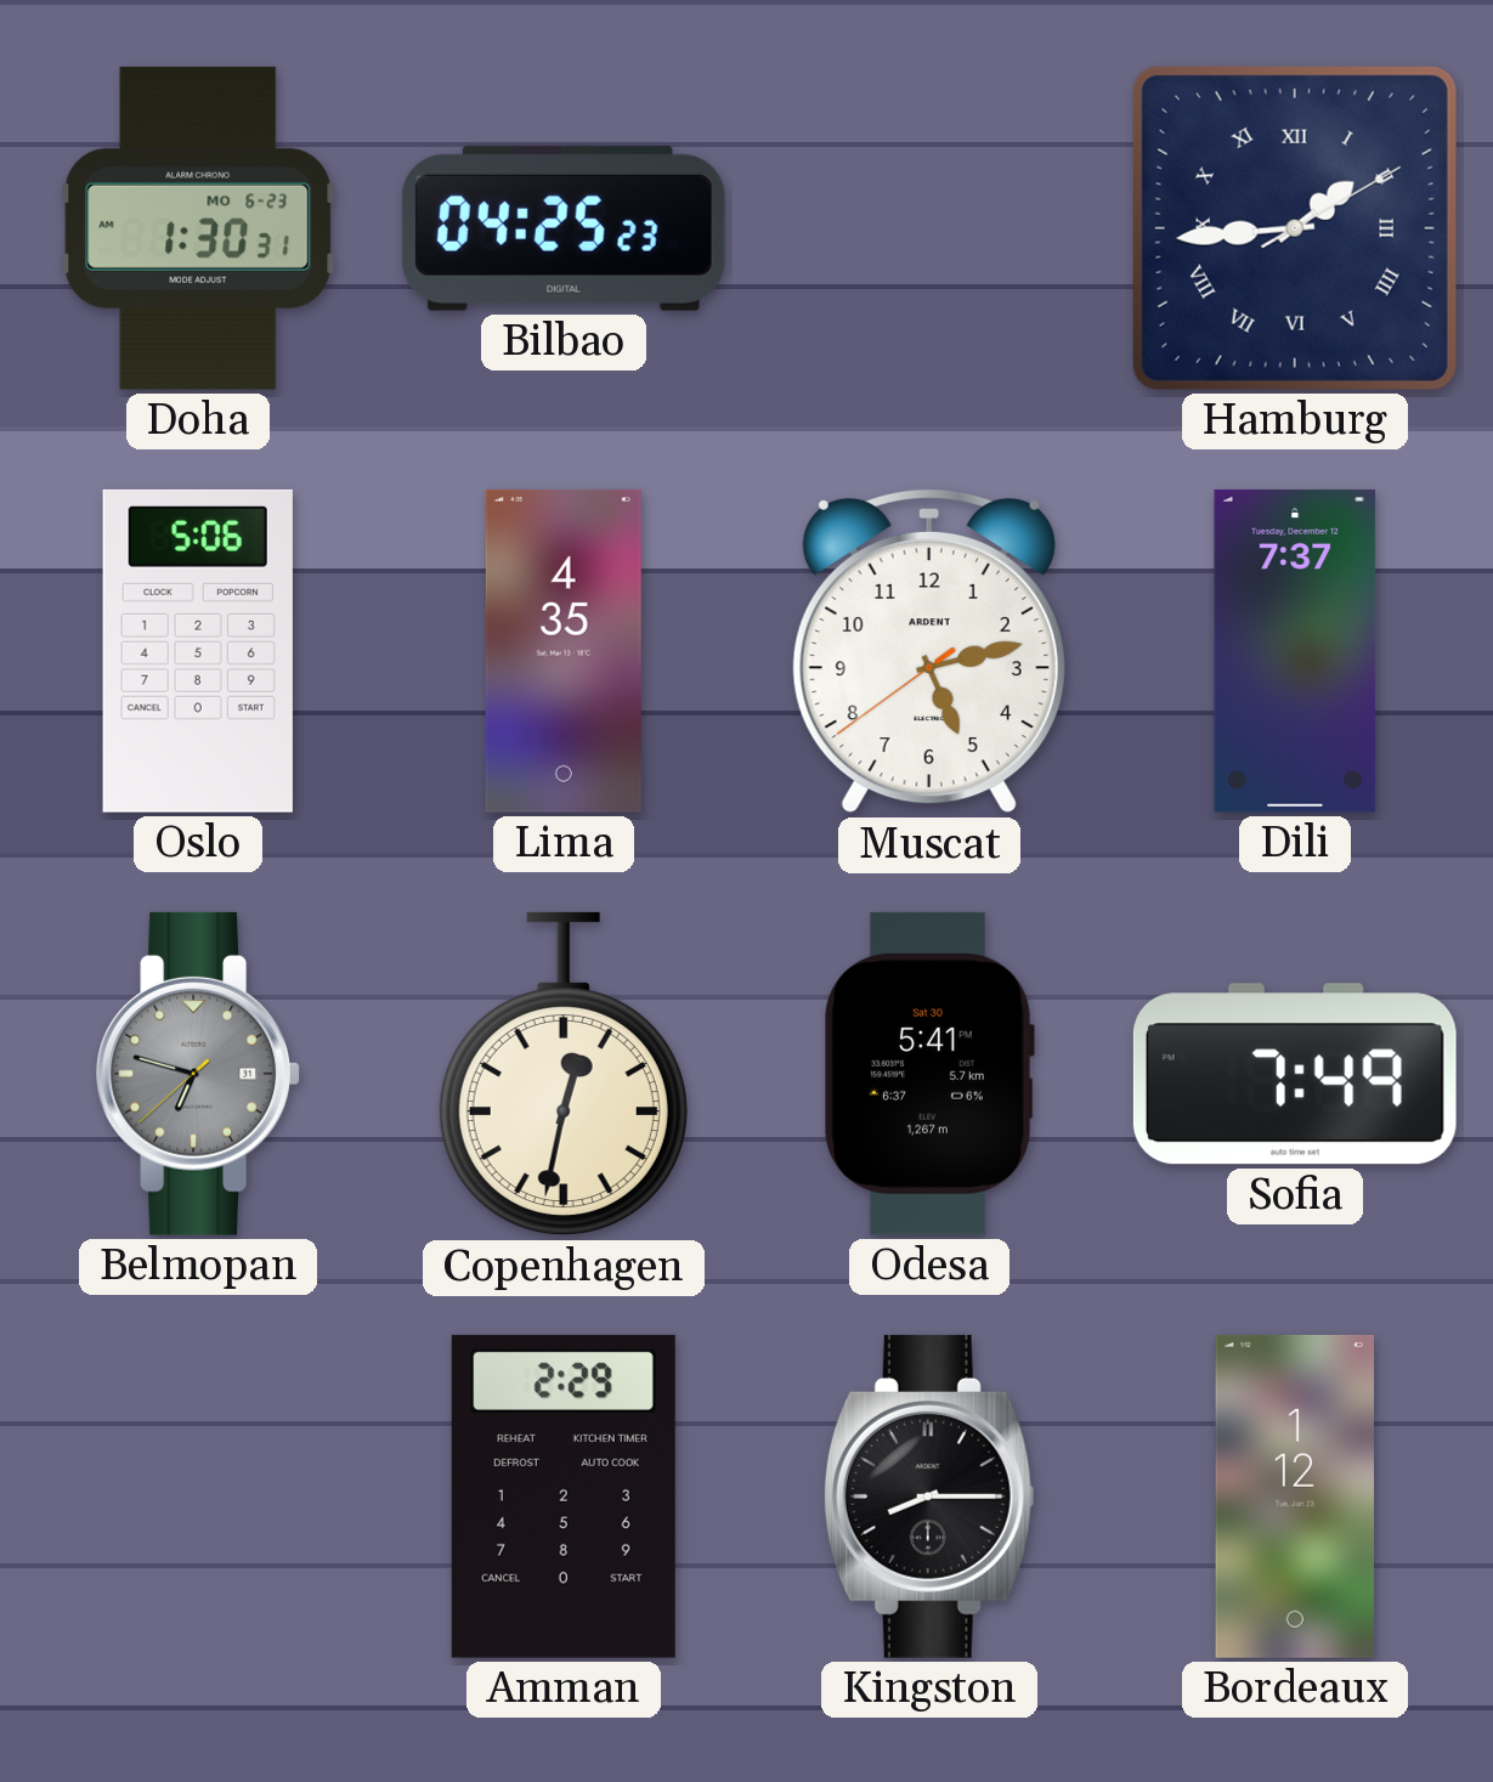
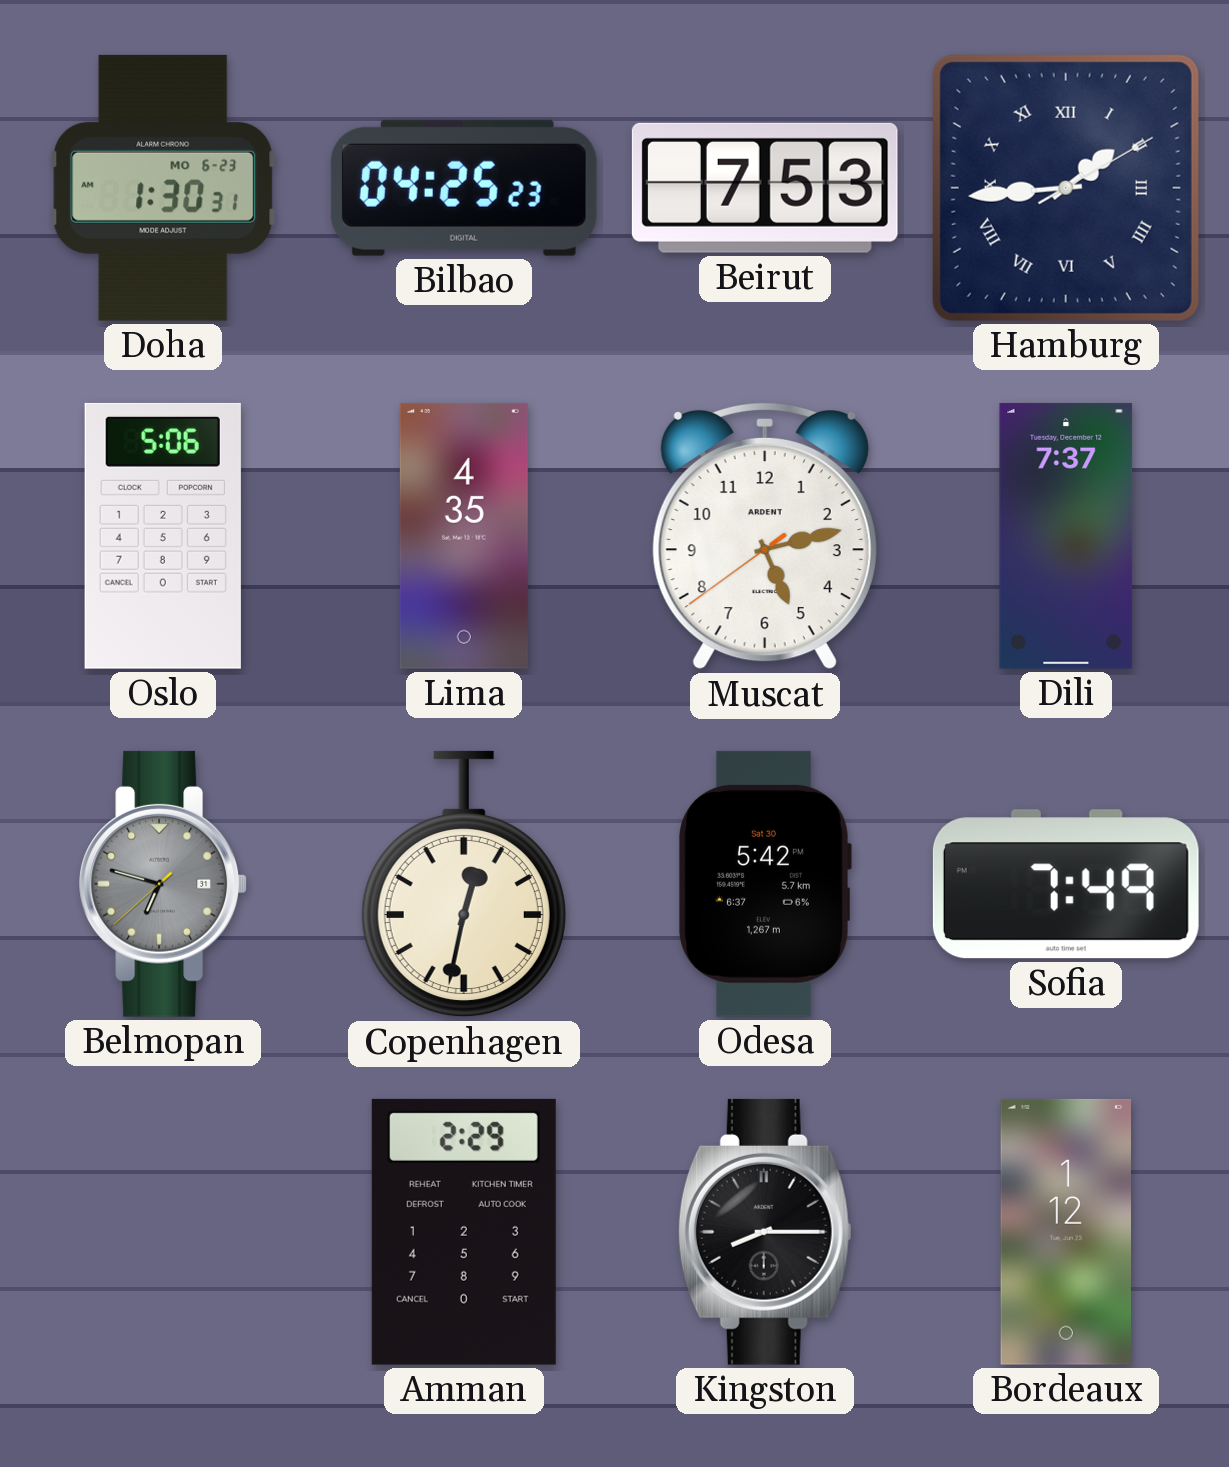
Beirut: none -> 7:53 (765, 188)
Odesa: 5:41 -> 5:42 (765, 884)
